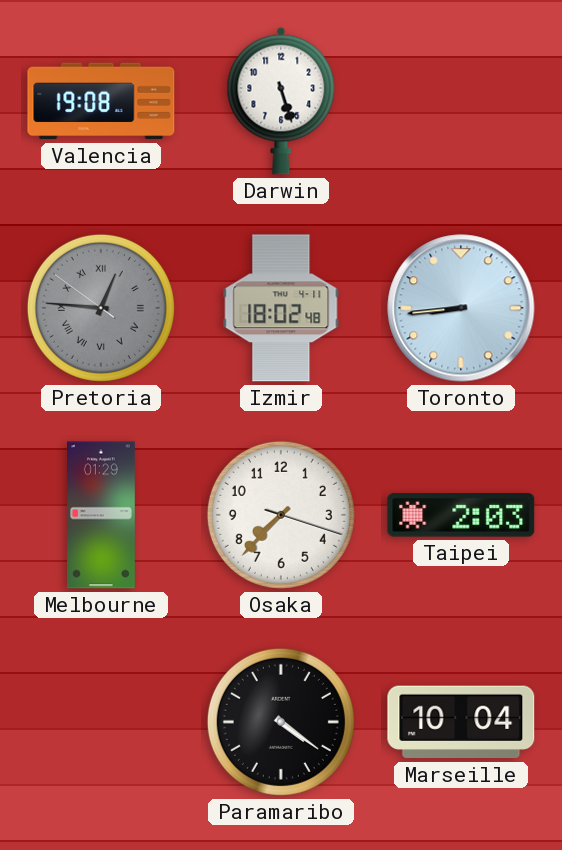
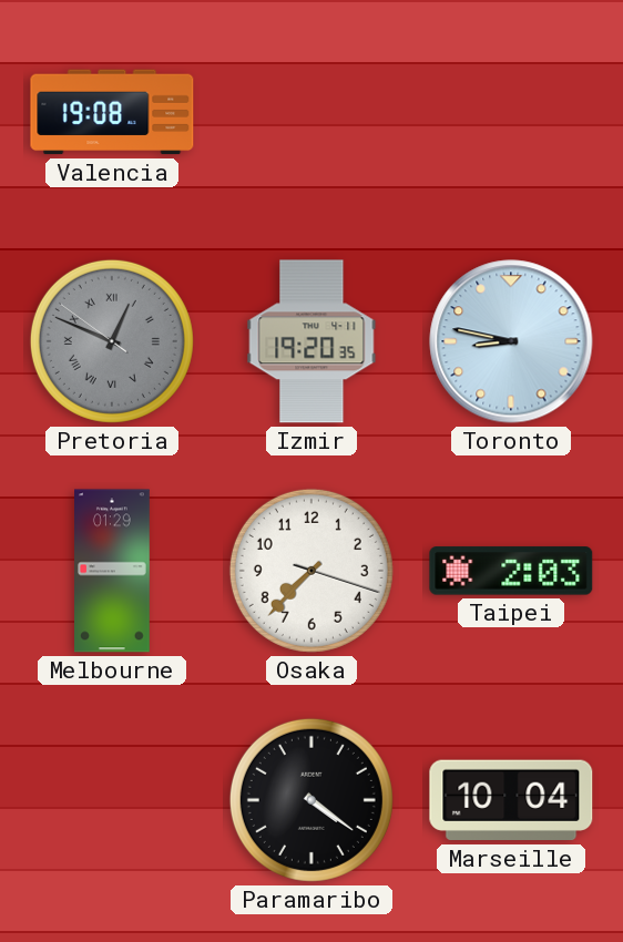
Darwin: 5:27 -> none (281, 101)
Pretoria: 12:45 -> 12:48 (112, 341)
Izmir: 18:02 -> 19:20 (311, 341)
Toronto: 8:44 -> 8:47 (511, 341)
